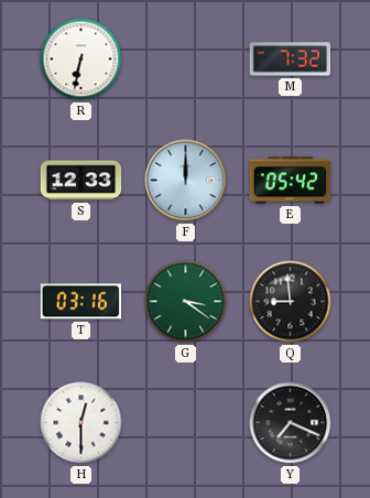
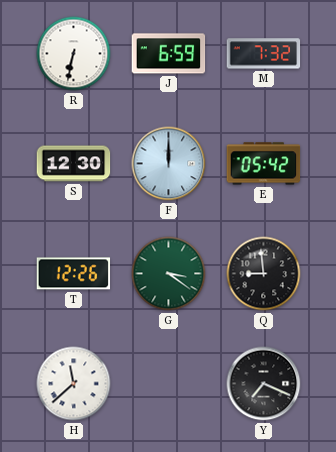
J: none -> 6:59 (169, 54)
S: 12:33 -> 12:30 (74, 164)
T: 03:16 -> 12:26 (74, 274)
H: 12:30 -> 11:38 (74, 384)
